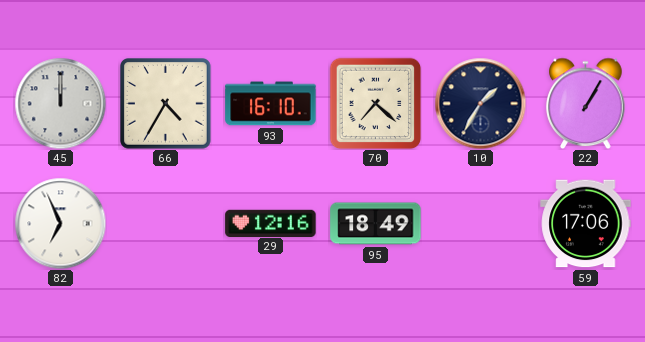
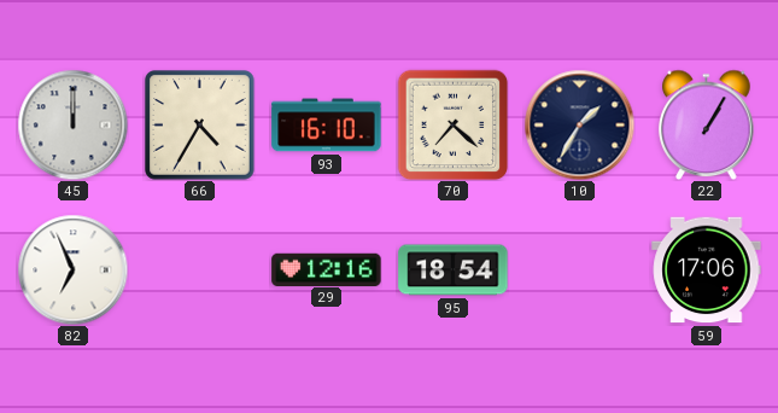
95: 18:49 -> 18:54 (454, 271)
